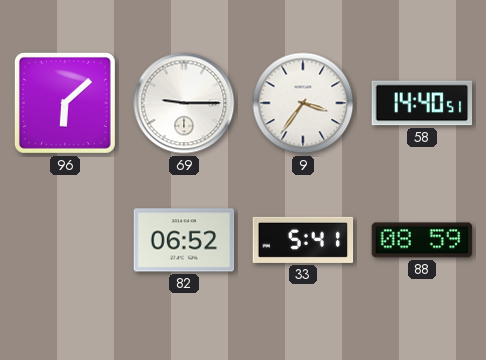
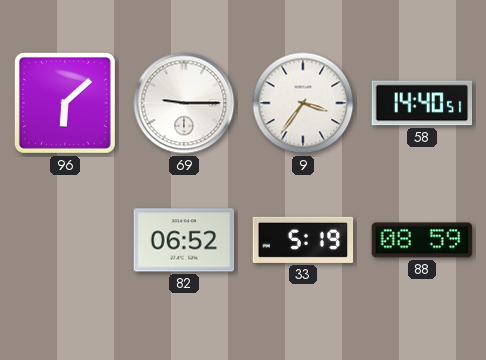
33: 5:41 -> 5:19 (303, 240)
